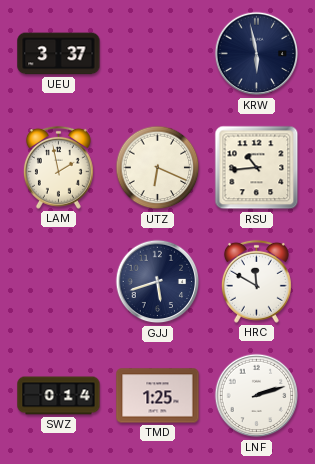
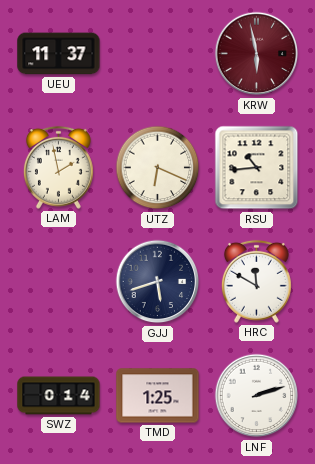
UEU: 3:37 -> 11:37 (59, 54)
KRW dial: navy -> burgundy (257, 54)
